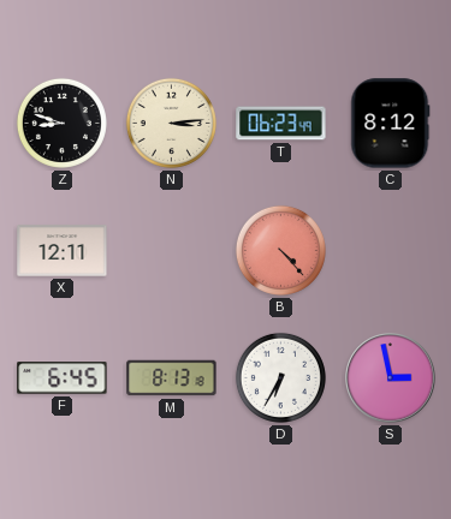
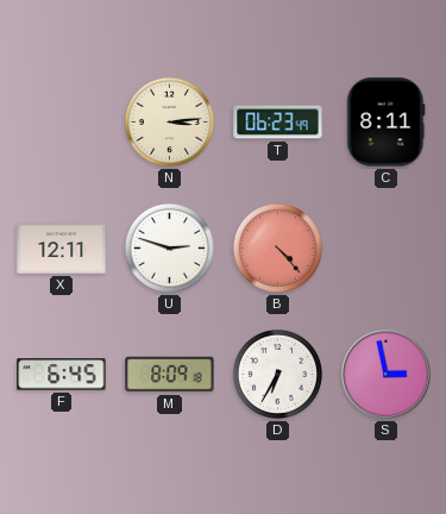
Z: 8:48 -> none (61, 123)
C: 8:12 -> 8:11 (387, 123)
U: none -> 2:48 (169, 247)
M: 8:13 -> 8:09 (170, 375)
